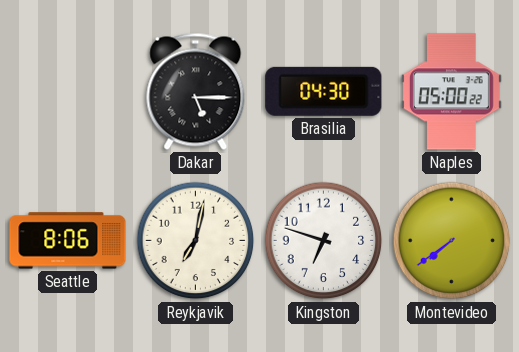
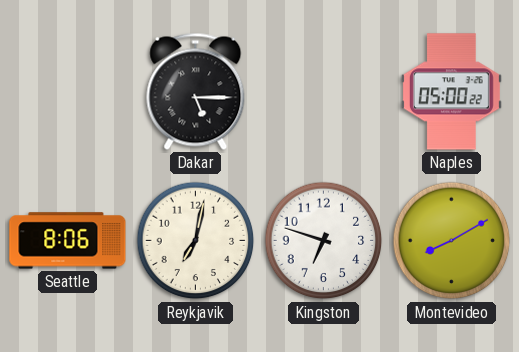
Brasilia: 04:30 -> none (324, 91)
Montevideo: 7:39 -> 8:10 (452, 241)
